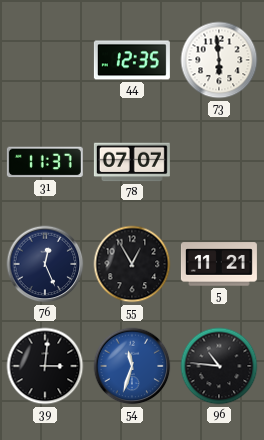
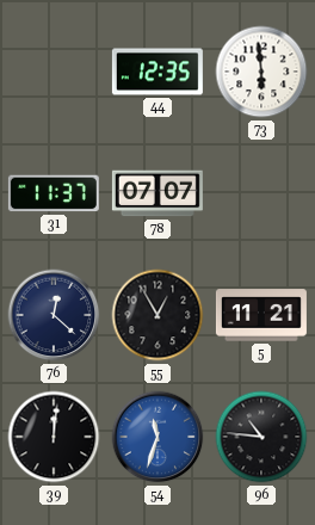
76: 12:26 -> 12:22 (54, 315)
39: 3:01 -> 12:01 (54, 437)
